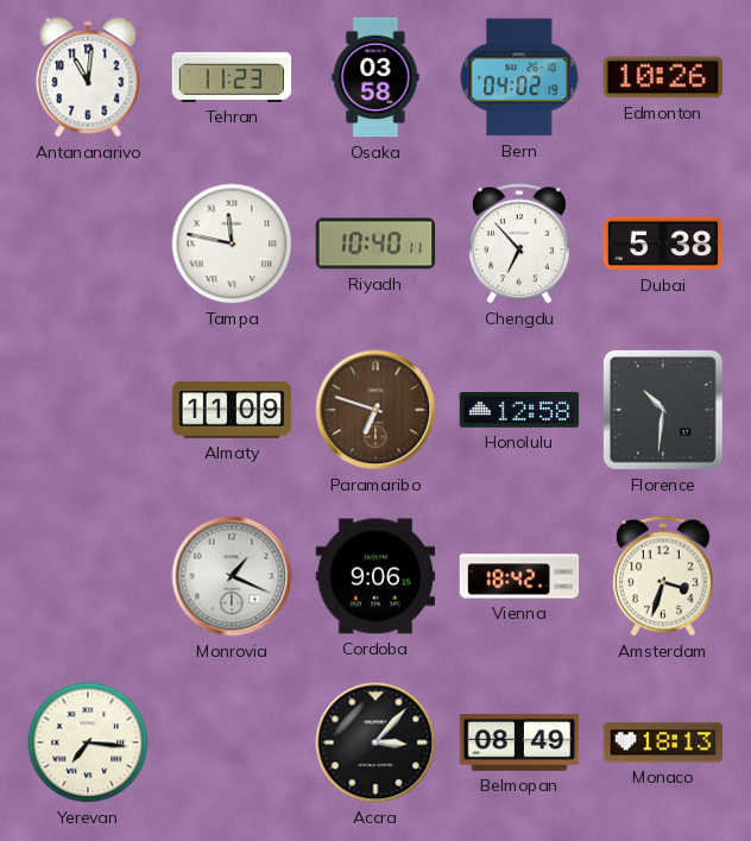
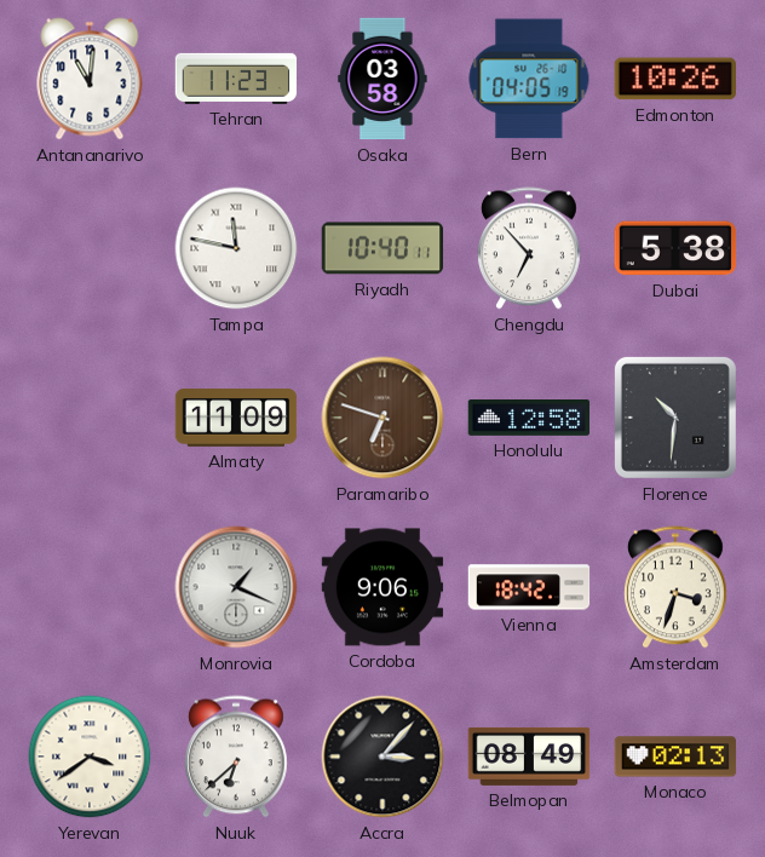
Bern: 04:02 -> 04:05 (529, 79)
Yerevan: 7:16 -> 3:39 (90, 757)
Nuuk: none -> 6:38 (236, 757)
Monaco: 18:13 -> 02:13 (675, 757)
